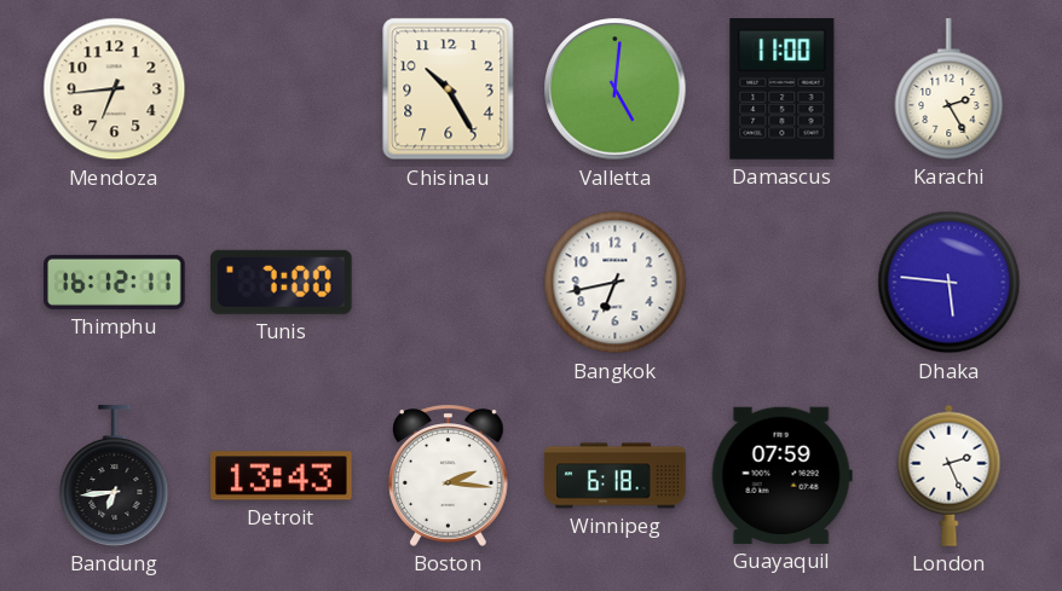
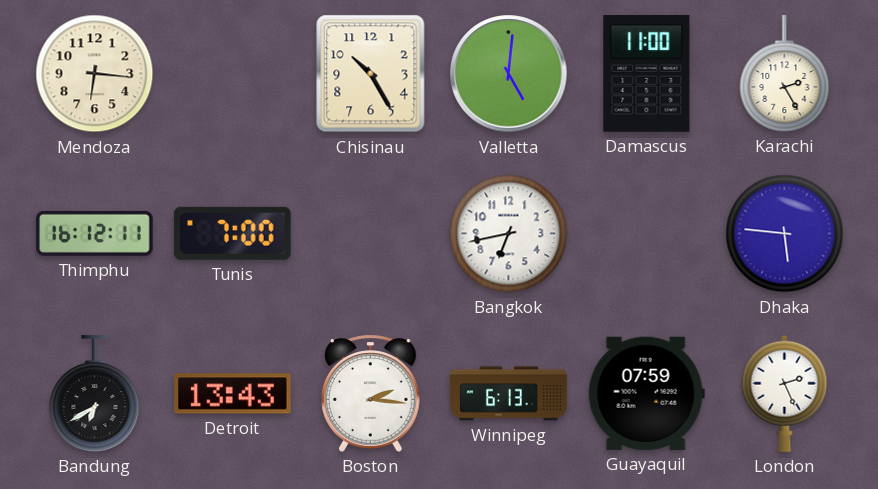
Mendoza: 6:44 -> 6:16 (95, 74)
Bandung: 6:44 -> 6:40 (95, 394)
Winnipeg: 6:18 -> 6:13 (509, 394)
